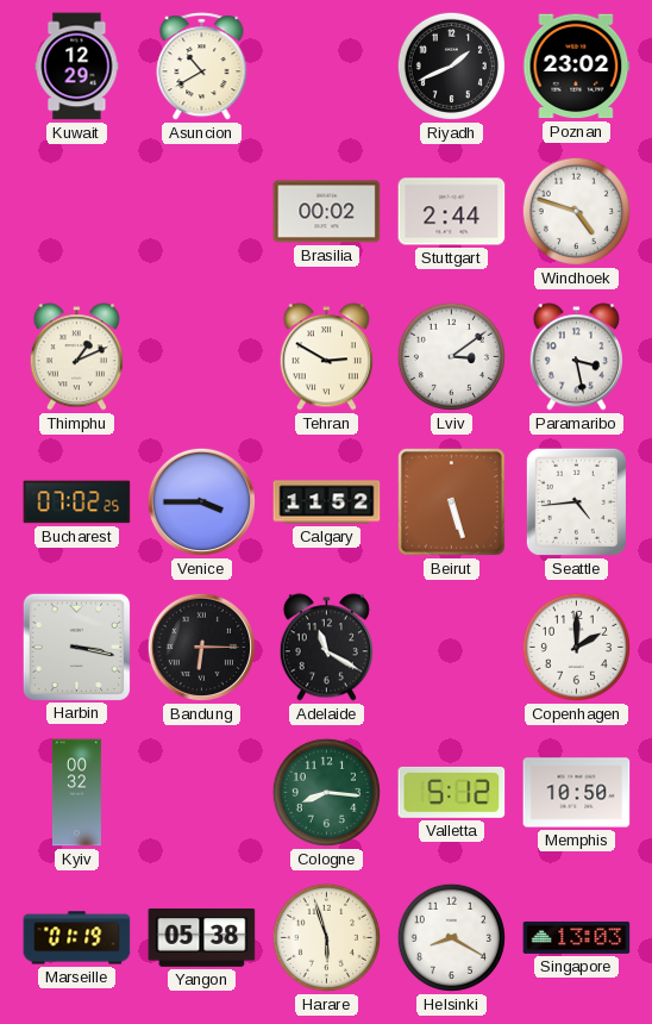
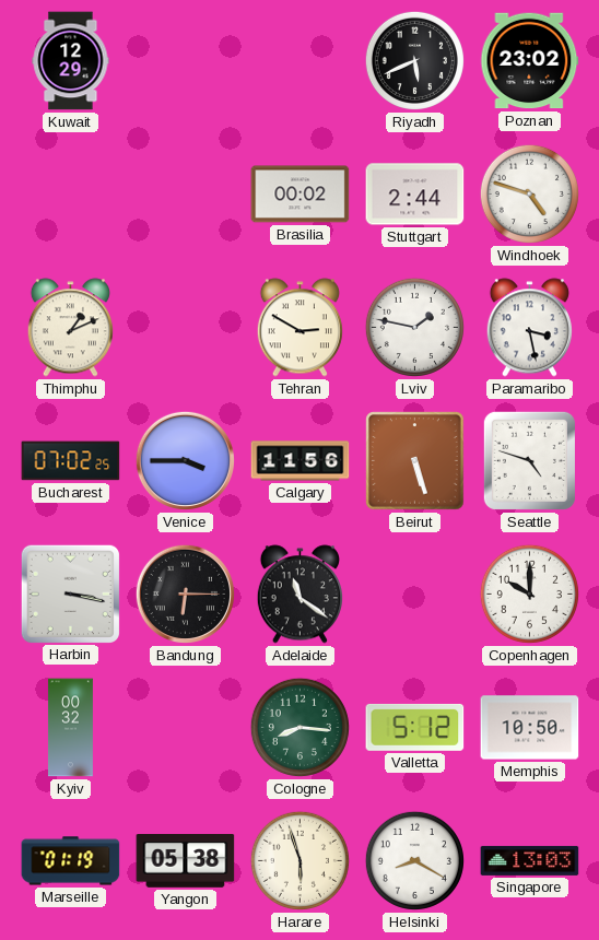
Asuncion: 10:40 -> none (202, 67)
Riyadh: 1:41 -> 5:41 (414, 60)
Lviv: 3:09 -> 1:47 (414, 327)
Calgary: 11:52 -> 11:56 (301, 461)
Seattle: 4:44 -> 4:48 (529, 460)
Adelaide: 11:20 -> 11:21 (299, 595)
Copenhagen: 2:00 -> 10:00 (529, 594)
